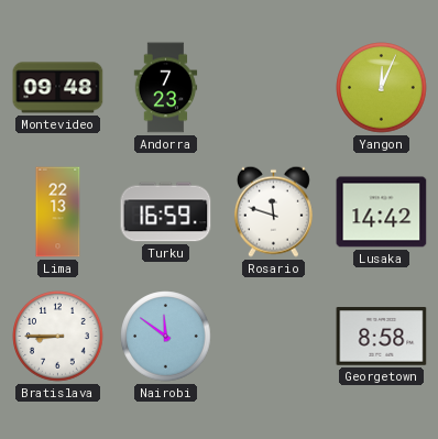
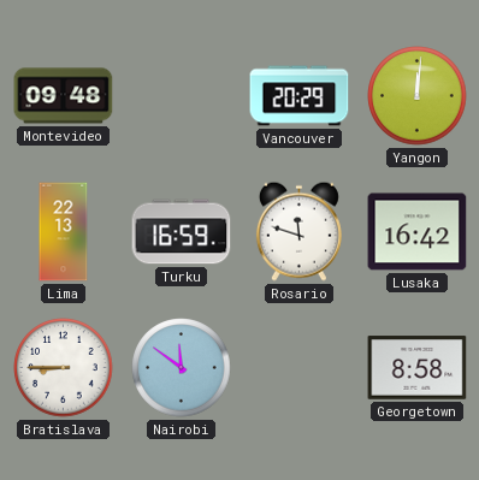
Andorra: 7:23 -> none (166, 88)
Vancouver: none -> 20:29 (300, 96)
Yangon: 12:04 -> 12:01 (418, 96)
Lusaka: 14:42 -> 16:42 (418, 232)
